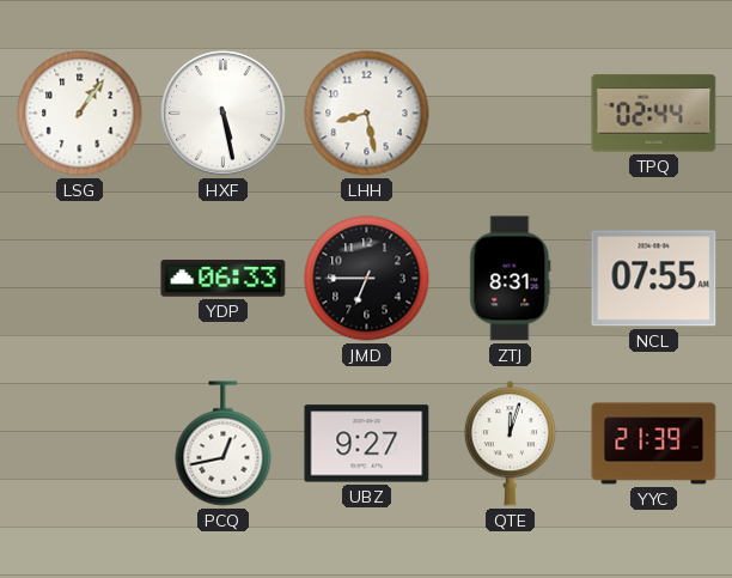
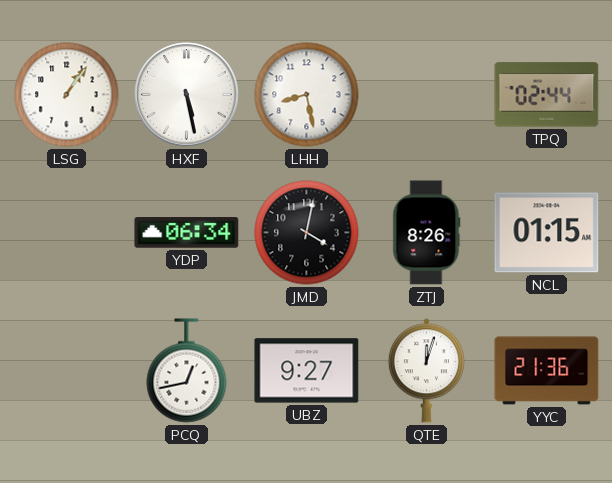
YDP: 06:33 -> 06:34 (187, 233)
JMD: 6:45 -> 4:02 (307, 233)
ZTJ: 8:31 -> 8:26 (427, 233)
NCL: 07:55 -> 01:15 (547, 233)
YYC: 21:39 -> 21:36 (547, 371)
